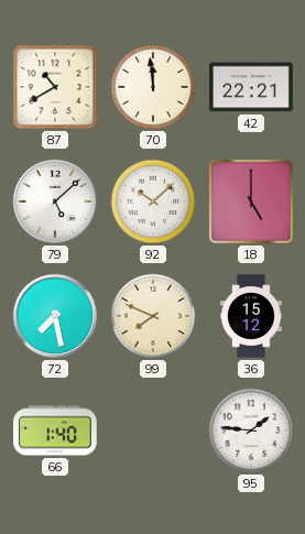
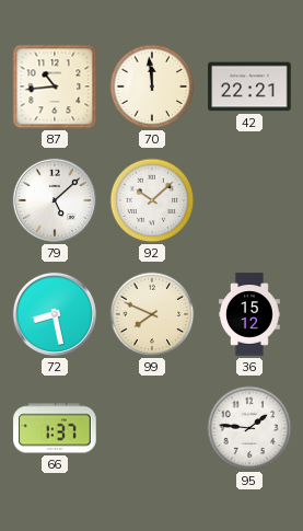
87: 10:40 -> 10:44 (55, 86)
18: 5:00 -> none (251, 201)
72: 7:28 -> 8:28 (55, 314)
66: 1:40 -> 1:37 (55, 428)
